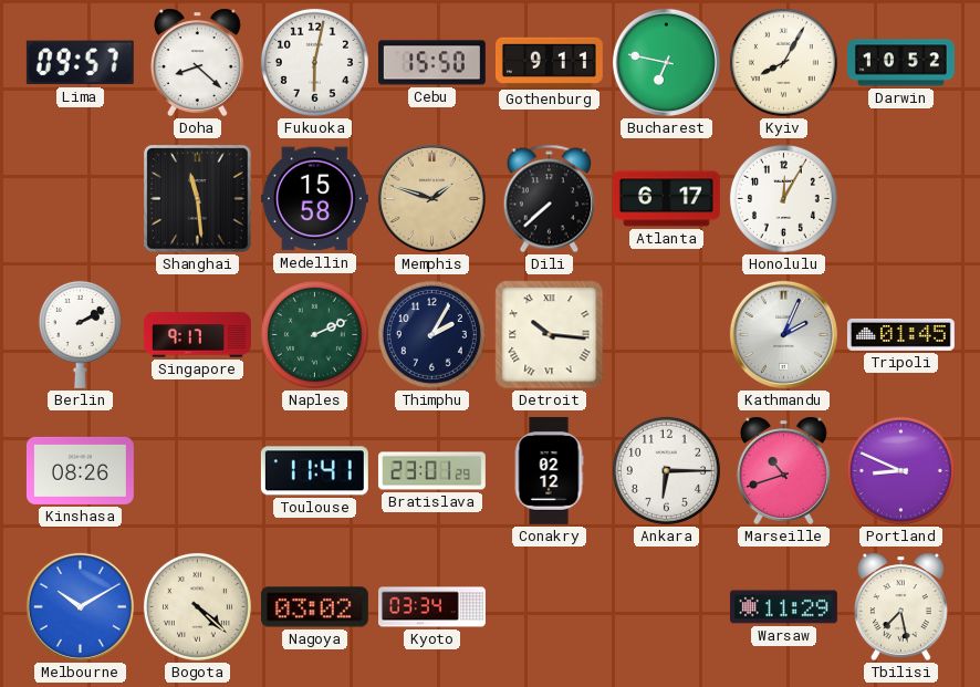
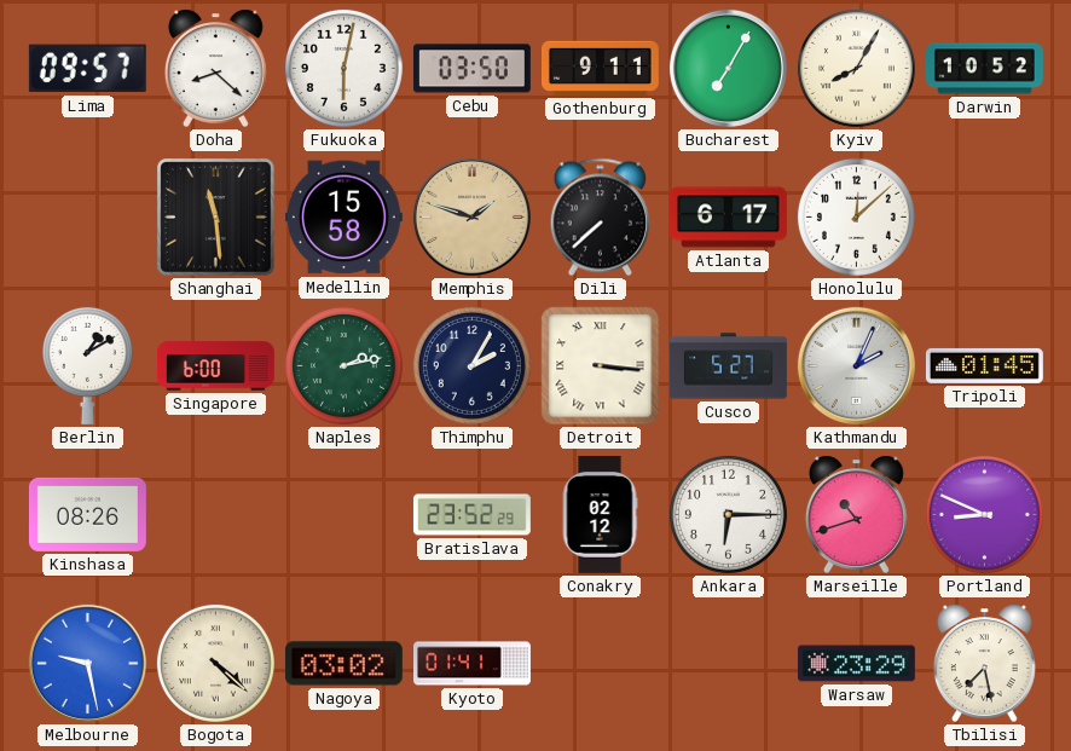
Cebu: 15:50 -> 03:50 (471, 69)
Bucharest: 6:47 -> 7:05 (728, 68)
Honolulu: 12:05 -> 12:08 (856, 216)
Berlin: 2:10 -> 1:10 (87, 365)
Singapore: 9:17 -> 6:00 (215, 366)
Naples: 2:11 -> 2:13 (343, 365)
Detroit: 10:16 -> 3:16 (601, 366)
Cusco: none -> 5:27 (729, 366)
Toulouse: 11:41 -> none (314, 471)
Bratislava: 23:01 -> 23:52 (471, 515)
Melbourne: 10:10 -> 9:28 (87, 663)
Kyoto: 03:34 -> 01:41 (473, 664)
Warsaw: 11:29 -> 23:29 (856, 664)
